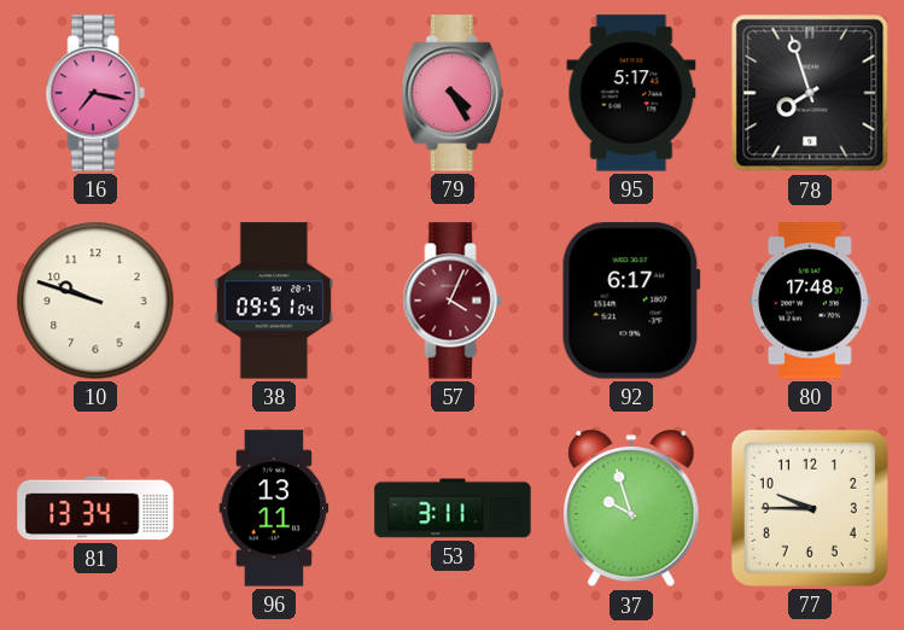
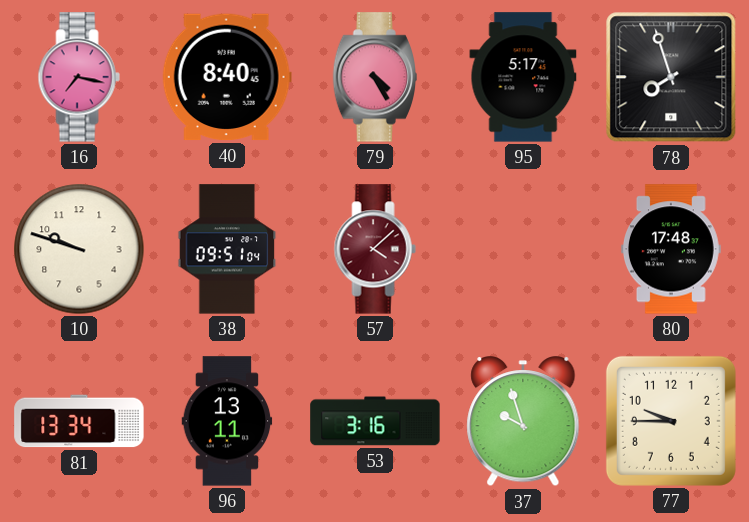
40: none -> 8:40 (227, 77)
57: 4:04 -> 4:08 (375, 249)
92: 6:17 -> none (631, 301)
53: 3:11 -> 3:16 (375, 421)
